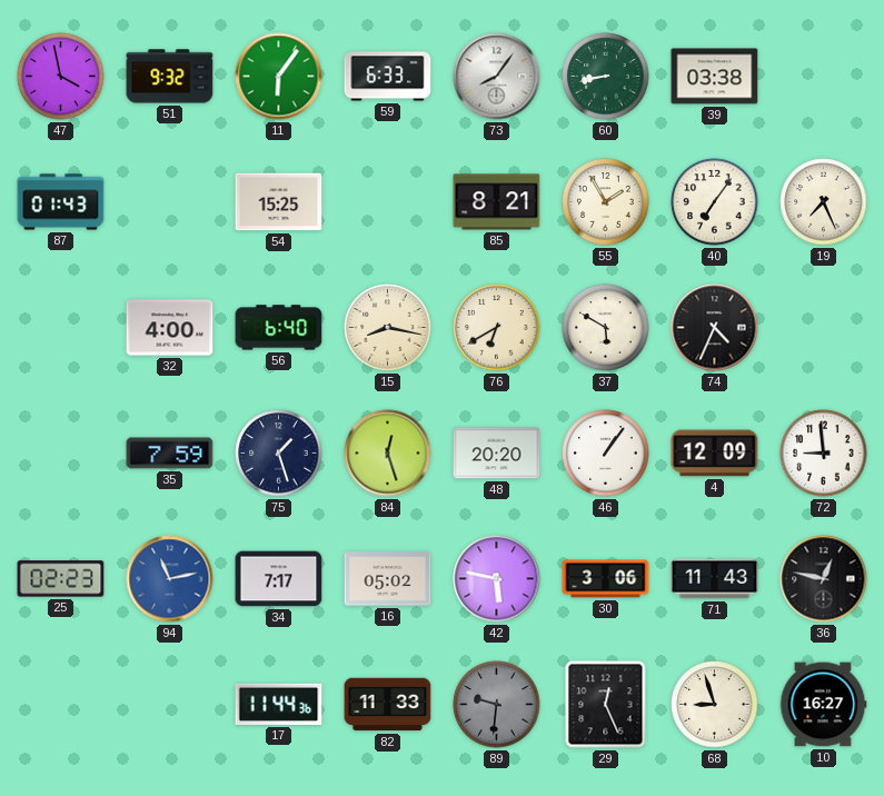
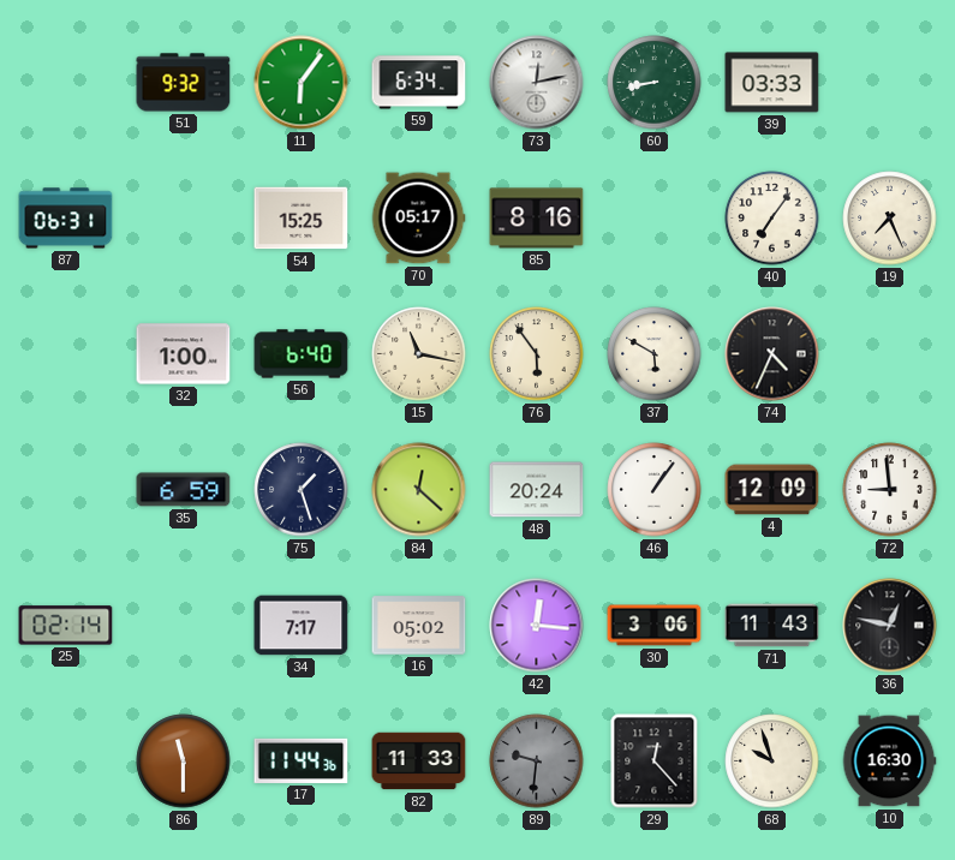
47: 3:58 -> none (61, 77)
59: 6:33 -> 6:34 (419, 83)
73: 8:06 -> 12:13 (537, 83)
39: 03:38 -> 03:33 (772, 83)
87: 01:43 -> 06:31 (66, 219)
70: none -> 05:17 (418, 219)
85: 8:21 -> 8:16 (537, 219)
55: 1:55 -> none (606, 202)
32: 4:00 -> 1:00 (184, 354)
15: 8:17 -> 11:17 (419, 354)
76: 6:40 -> 5:54 (537, 354)
35: 7:59 -> 6:59 (184, 490)
84: 12:27 -> 12:22 (419, 490)
48: 20:20 -> 20:24 (537, 490)
25: 02:23 -> 02:14 (66, 626)
94: 11:13 -> none (170, 579)
42: 5:47 -> 12:16 (537, 626)
86: none -> 11:30 (184, 762)
29: 12:26 -> 12:23 (655, 762)
68: 8:57 -> 9:57 (772, 762)
10: 16:27 -> 16:30 (889, 762)
